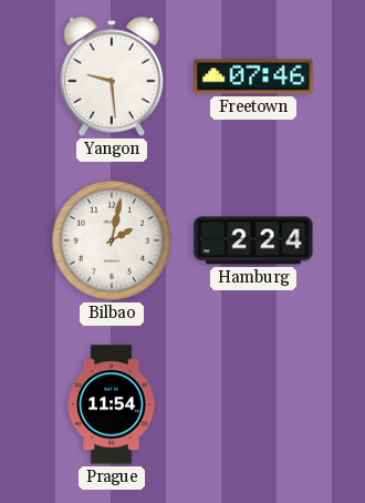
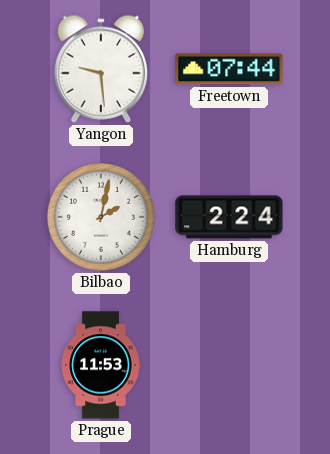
Freetown: 07:46 -> 07:44 (229, 69)
Prague: 11:54 -> 11:53 (101, 365)
